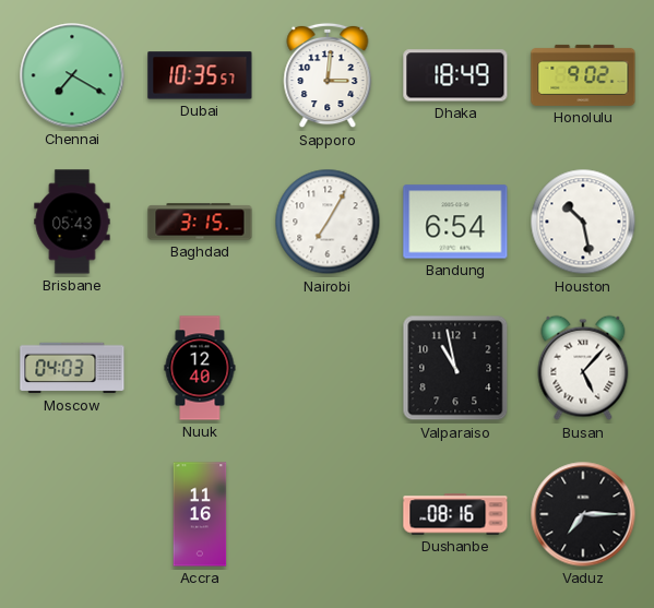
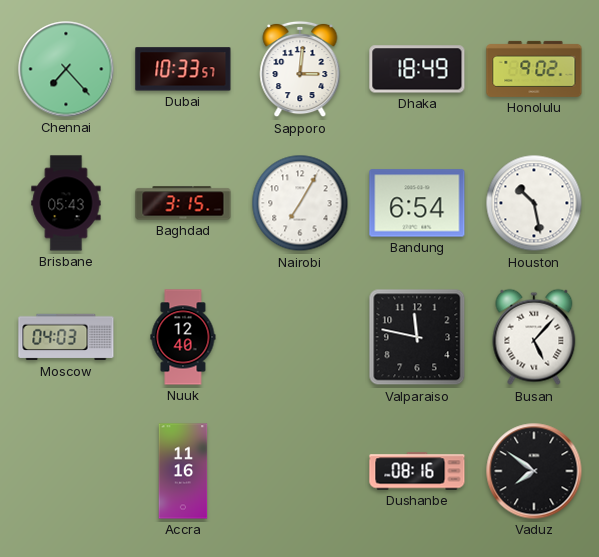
Chennai: 7:20 -> 7:23 (66, 69)
Dubai: 10:35 -> 10:33 (183, 69)
Valparaiso: 10:58 -> 11:47 (417, 337)
Vaduz: 7:15 -> 7:51 (534, 471)
